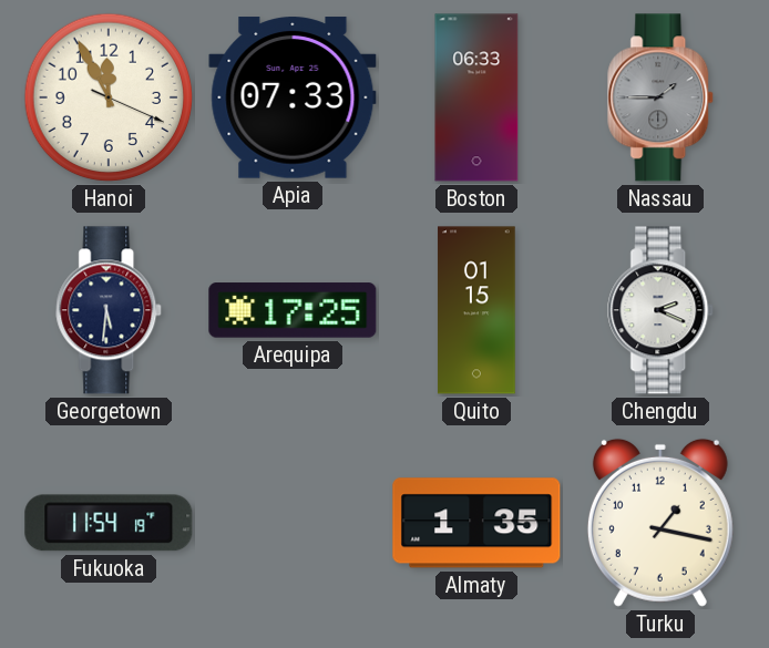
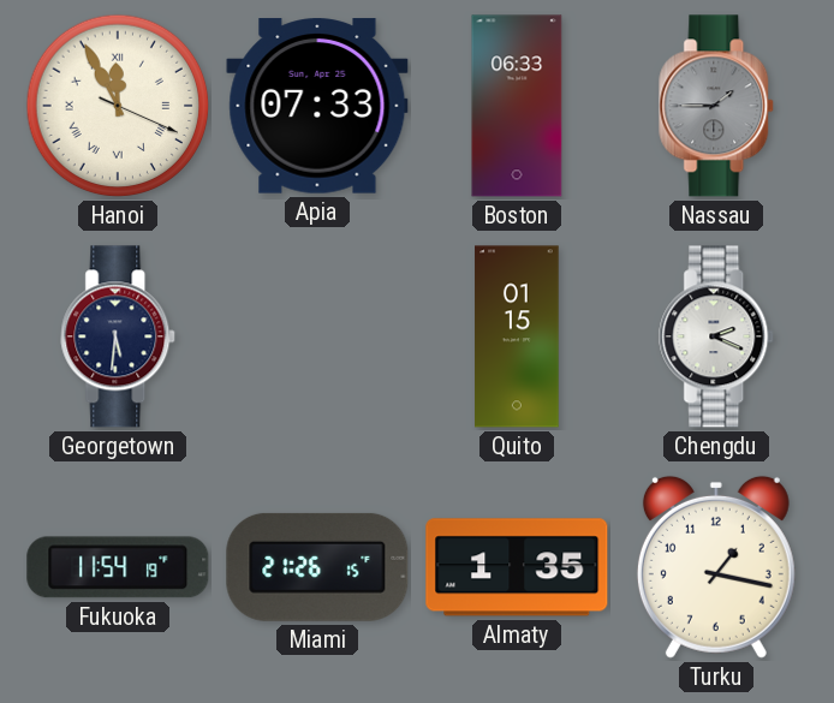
Hanoi numerals: Arabic -> Roman (118, 106)
Arequipa: 17:25 -> none (293, 310)
Miami: none -> 21:26 (317, 567)
